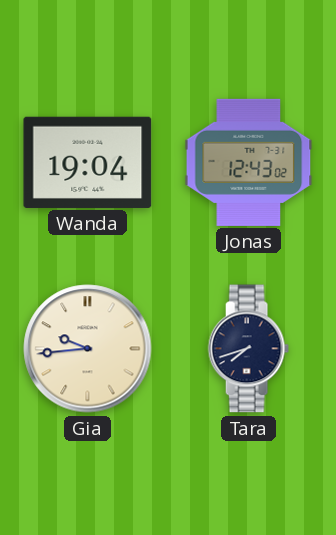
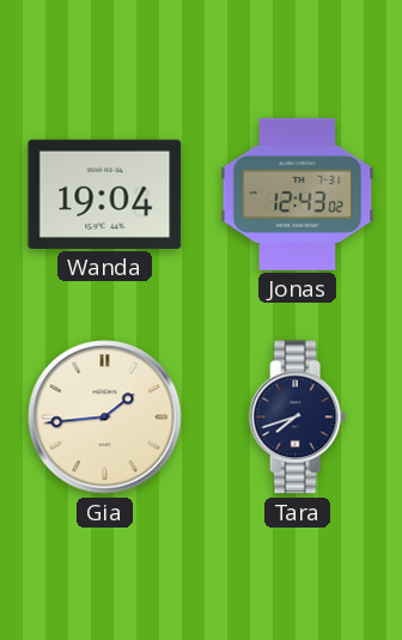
Gia: 9:44 -> 1:44 (105, 417)
